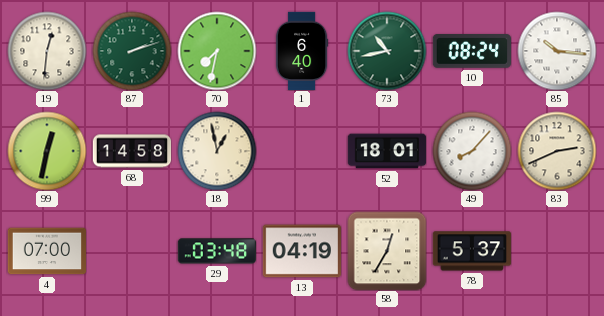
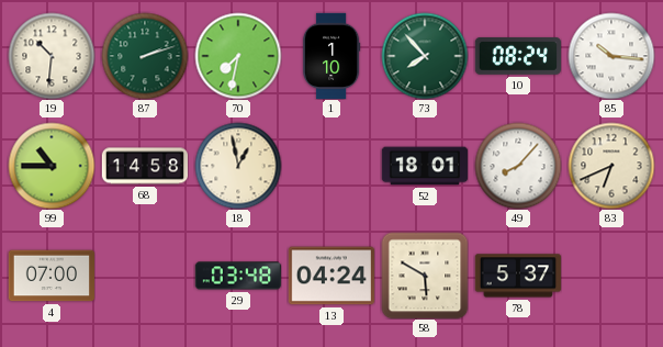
19: 12:31 -> 10:31 (52, 56)
1: 6:40 -> 1:10 (332, 56)
73: 10:43 -> 7:53 (425, 56)
99: 12:32 -> 10:45 (52, 166)
83: 2:41 -> 6:41 (611, 166)
13: 04:19 -> 04:24 (330, 276)
58: 12:35 -> 5:50 (425, 276)
